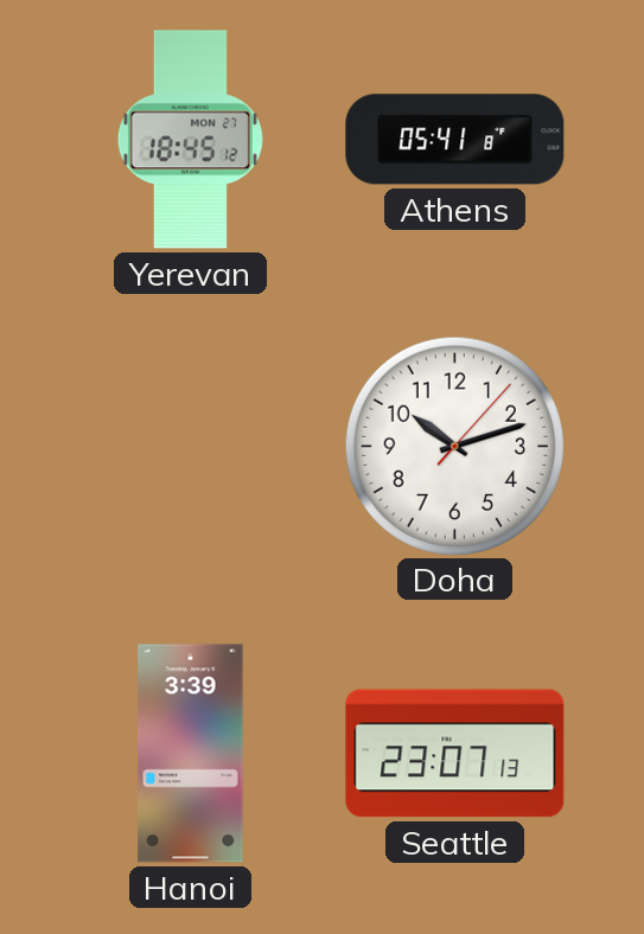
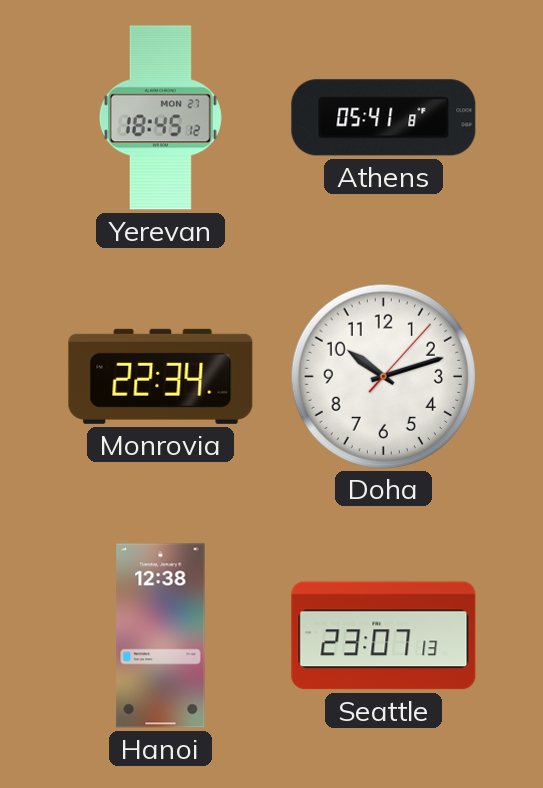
Monrovia: none -> 22:34 (161, 376)
Hanoi: 3:39 -> 12:38 (161, 636)
